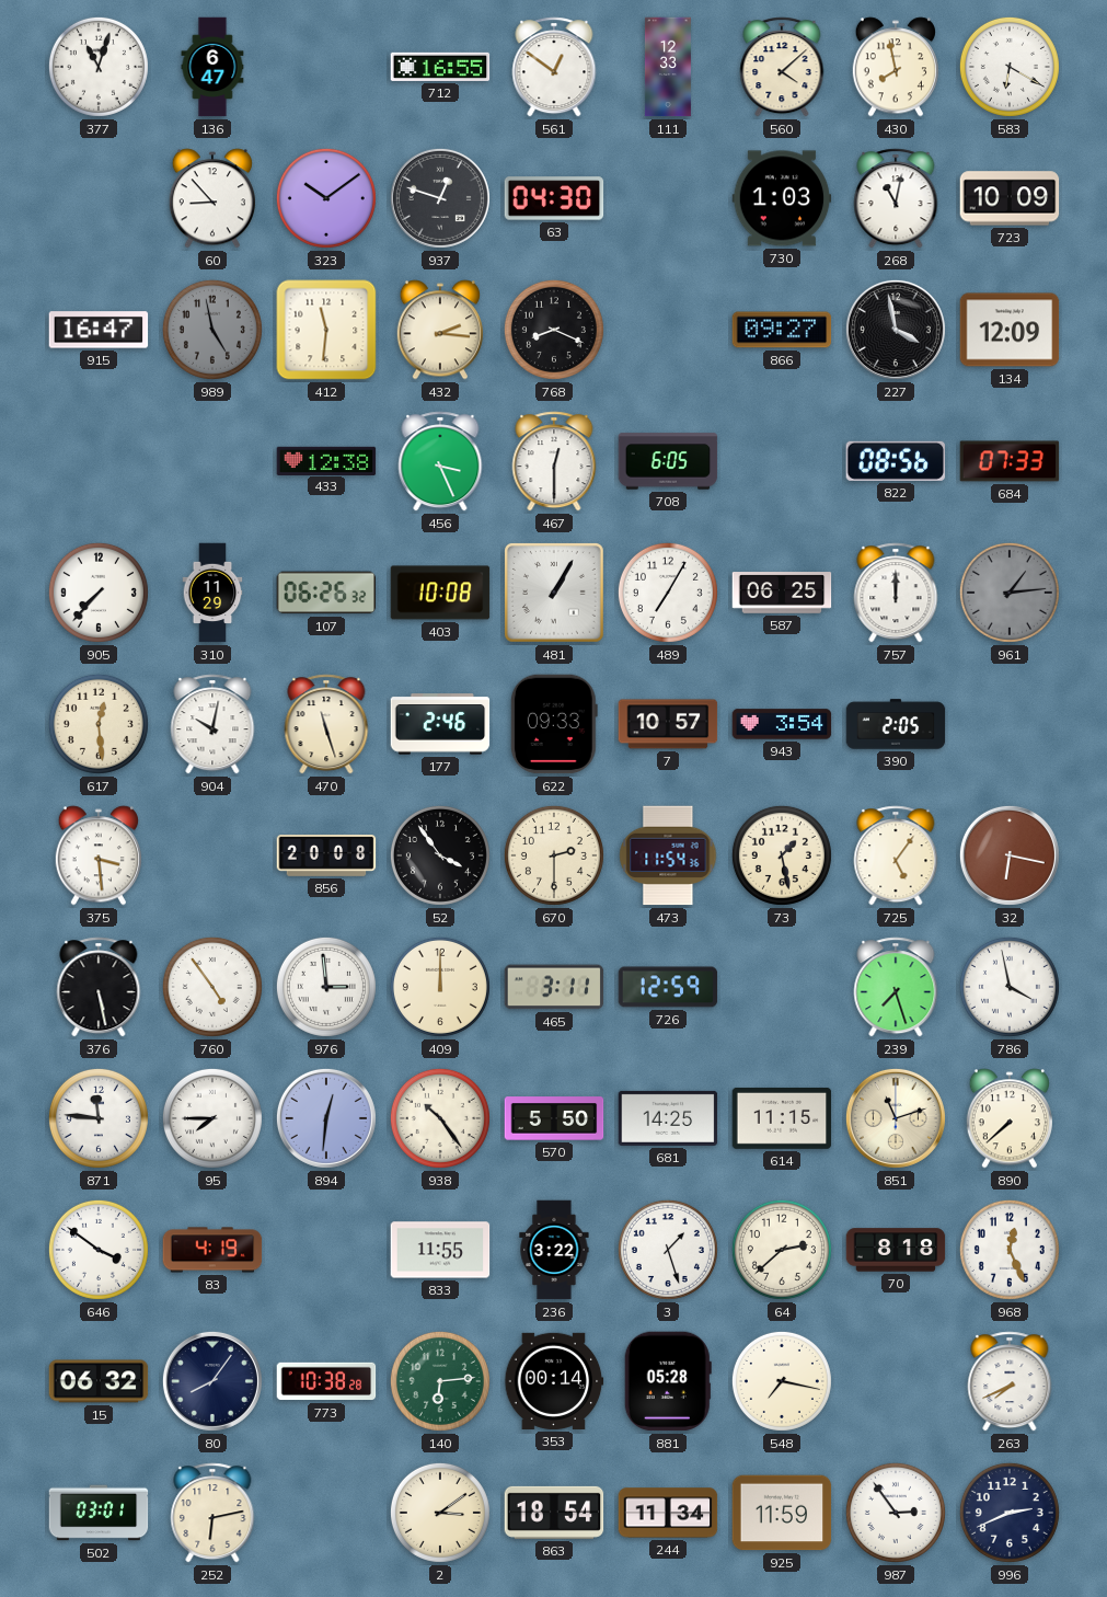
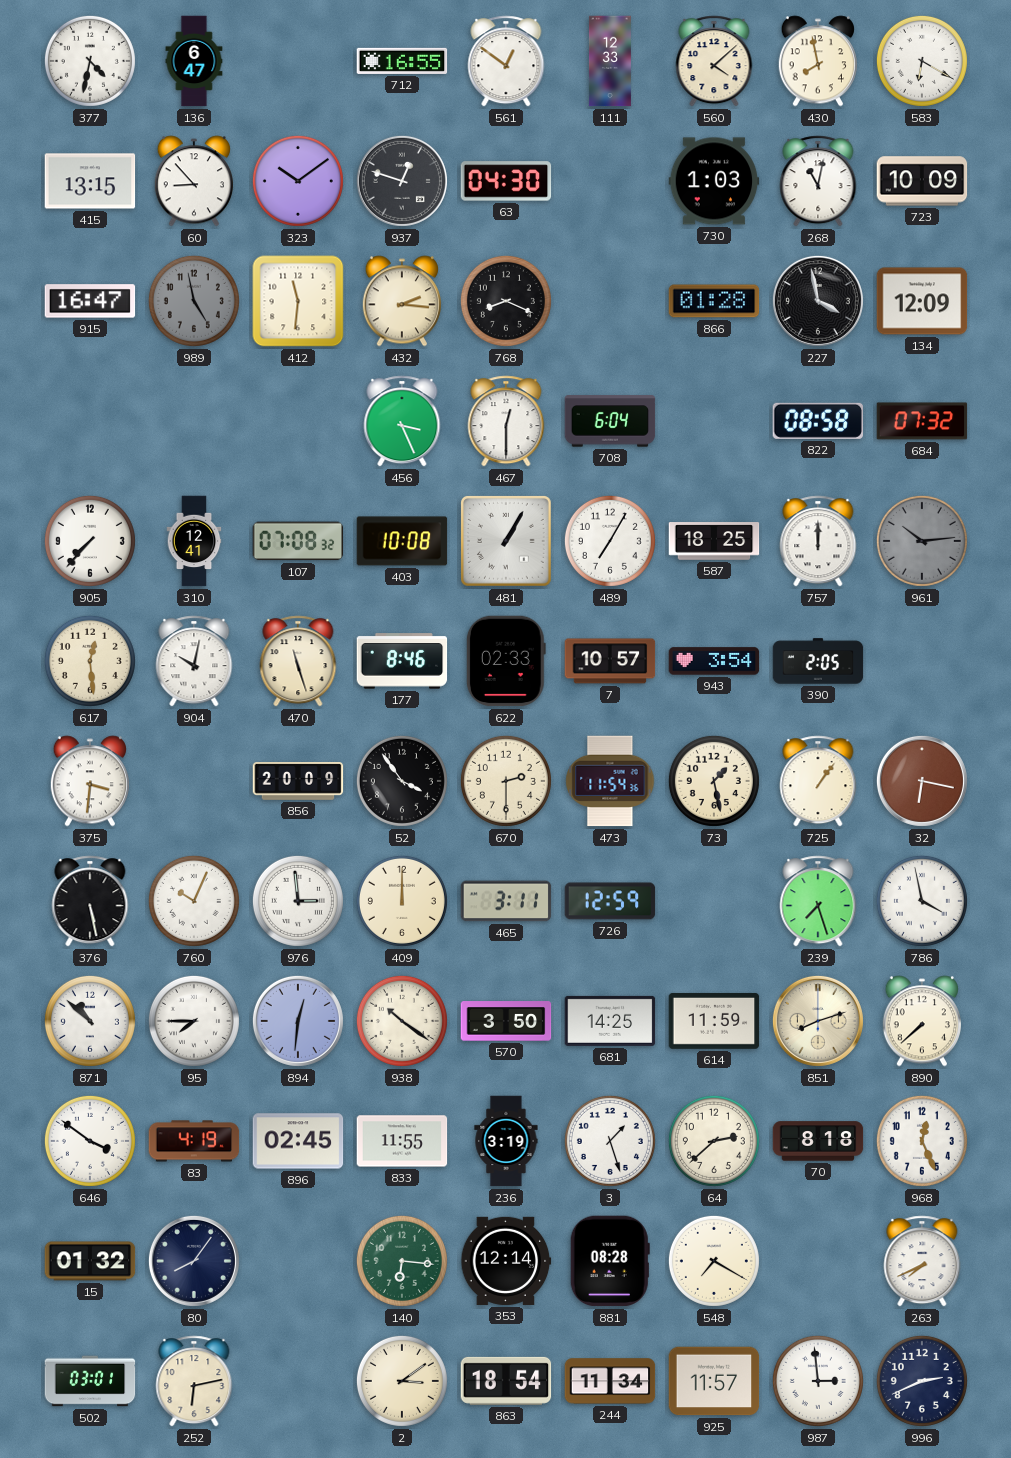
377: 11:03 -> 4:32 (90, 61)
415: none -> 13:15 (90, 181)
866: 09:27 -> 01:28 (714, 301)
433: 12:38 -> none (326, 460)
708: 6:05 -> 6:04 (610, 421)
822: 08:56 -> 08:58 (817, 421)
684: 07:33 -> 07:32 (922, 421)
310: 11:29 -> 12:41 (194, 541)
107: 06:26 -> 07:08 (298, 541)
587: 06:25 -> 18:25 (714, 541)
961: 1:14 -> 10:14 (922, 541)
177: 2:46 -> 8:46 (402, 661)
622: 09:33 -> 02:33 (506, 661)
375: 3:29 -> 3:31 (89, 781)
856: 20:08 -> 20:09 (298, 782)
725: 5:06 -> 1:06 (818, 781)
760: 4:54 -> 10:04 (194, 901)
871: 11:46 -> 10:52 (90, 1021)
938: 10:24 -> 10:21 (402, 1021)
570: 5:50 -> 3:50 (506, 1021)
614: 11:15 -> 11:59 (714, 1021)
851: 11:12 -> 8:12 (818, 1021)
896: none -> 02:45 (298, 1141)
236: 3:22 -> 3:19 (506, 1141)
15: 06:32 -> 01:32 (90, 1261)
773: 10:38 -> none (326, 1381)
140: 6:14 -> 6:16 (402, 1261)
353: 00:14 -> 12:14 (506, 1261)
881: 05:28 -> 08:28 (610, 1261)
548: 7:17 -> 7:20 (714, 1261)
925: 11:59 -> 11:57 (714, 1381)
987: 2:54 -> 2:59 (818, 1381)
